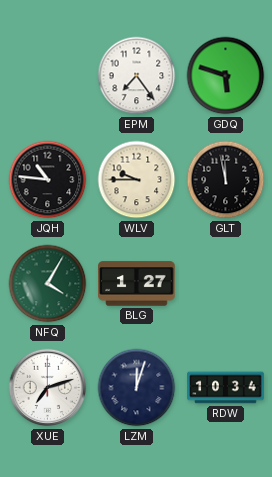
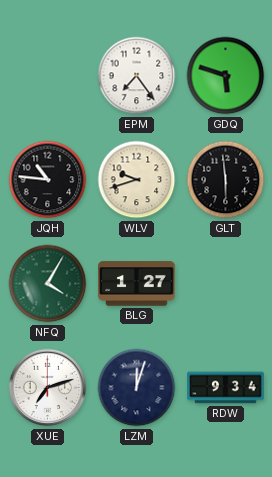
WLV: 9:45 -> 9:42 (137, 180)
GLT: 11:58 -> 5:59 (226, 180)
RDW: 10:34 -> 9:34 (226, 388)
